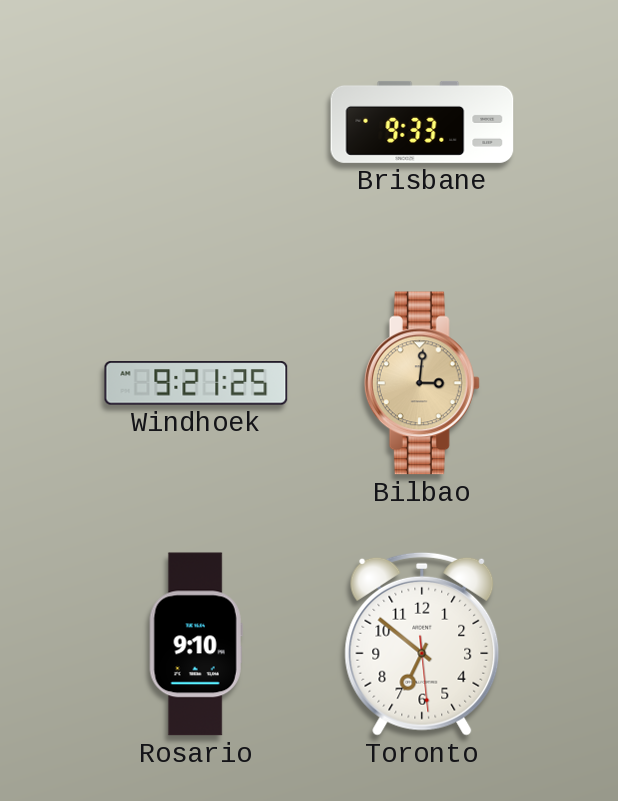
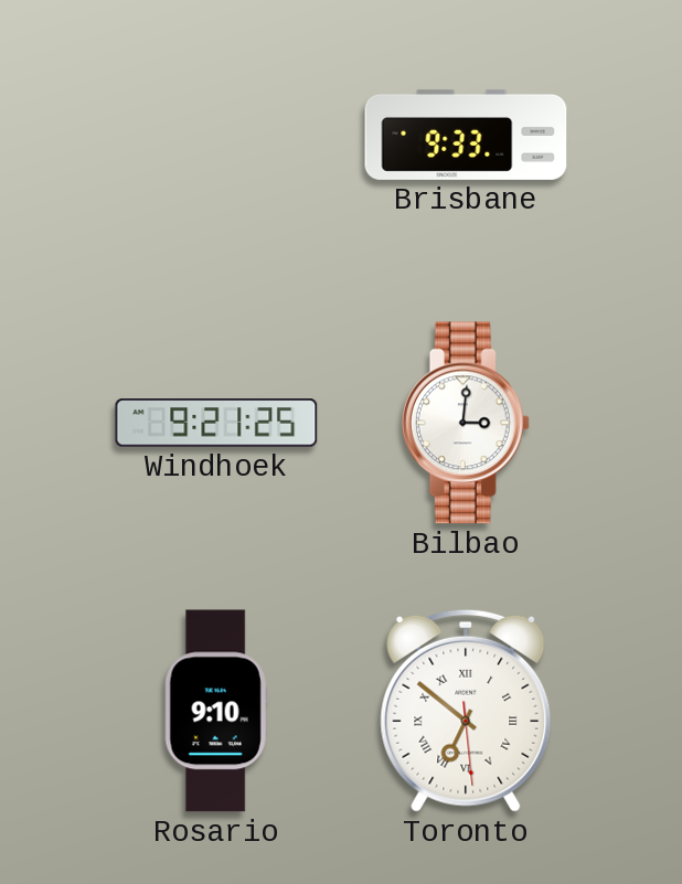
Bilbao dial: champagne -> white (466, 423)
Toronto numerals: Arabic -> Roman (466, 711)
